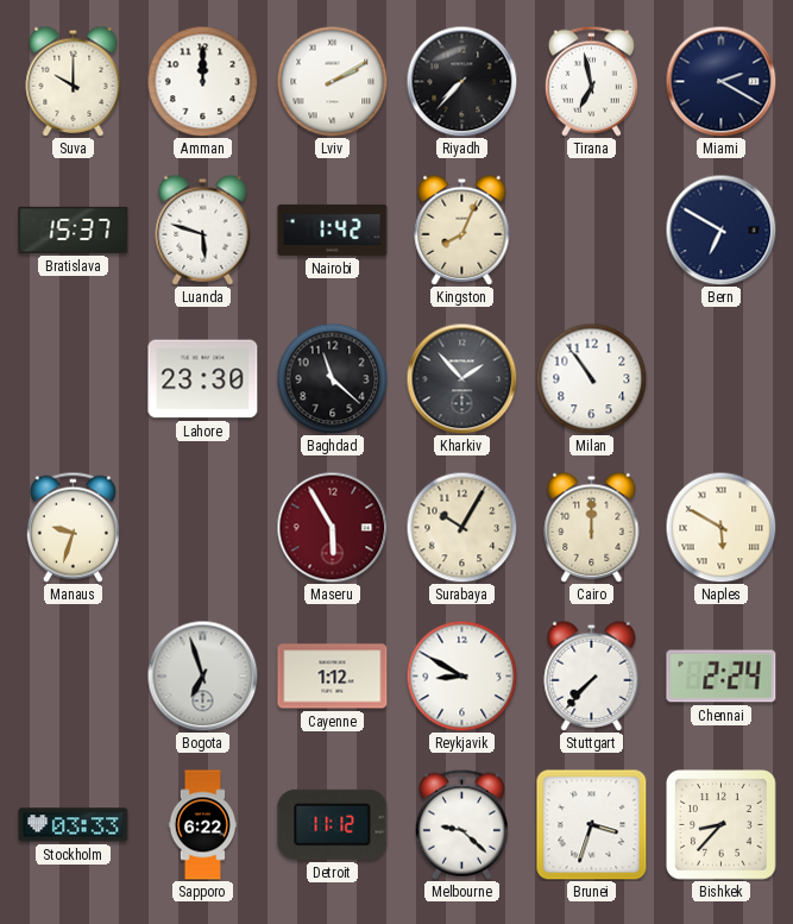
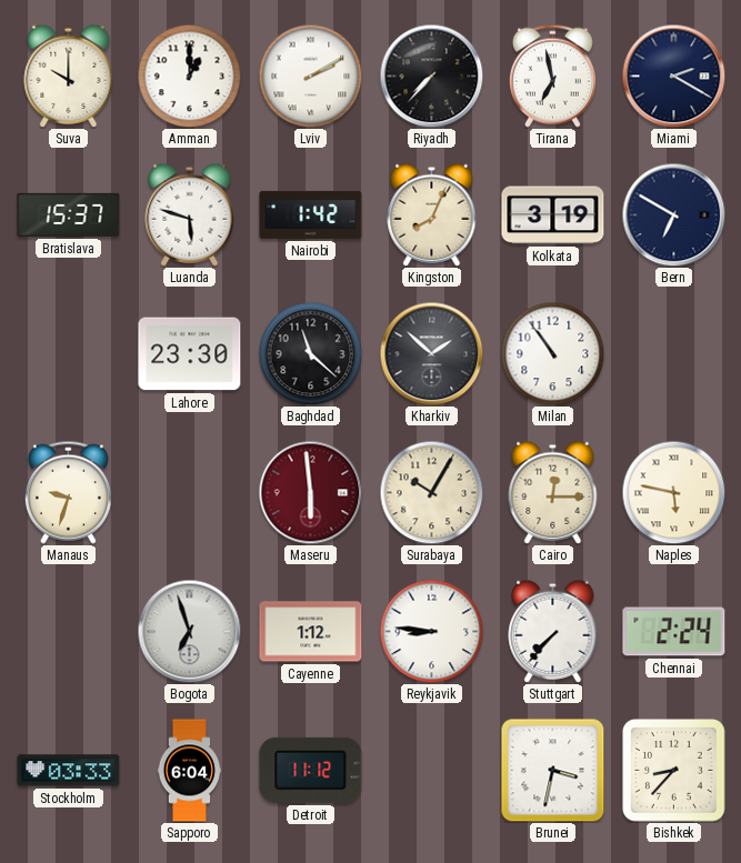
Amman: 12:00 -> 1:00 (189, 76)
Kolkata: none -> 3:19 (553, 215)
Kharkiv: 1:53 -> 1:52 (431, 353)
Maseru: 5:55 -> 5:59 (310, 492)
Cairo: 12:00 -> 12:15 (553, 492)
Naples: 5:50 -> 5:47 (673, 492)
Reykjavik: 8:50 -> 8:46 (431, 631)
Sapporo: 6:22 -> 6:04 (189, 771)
Melbourne: 9:22 -> none (461, 824)
Brunei: 3:33 -> 3:32 (553, 771)
